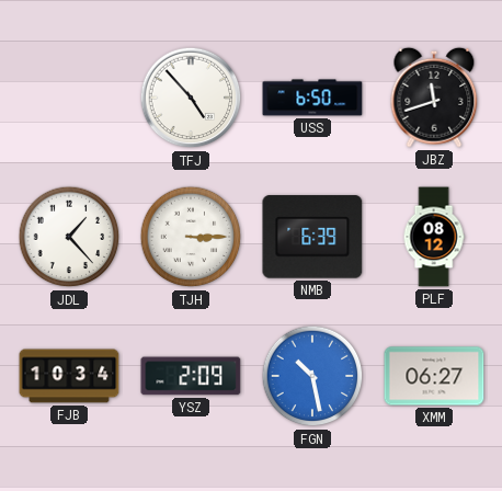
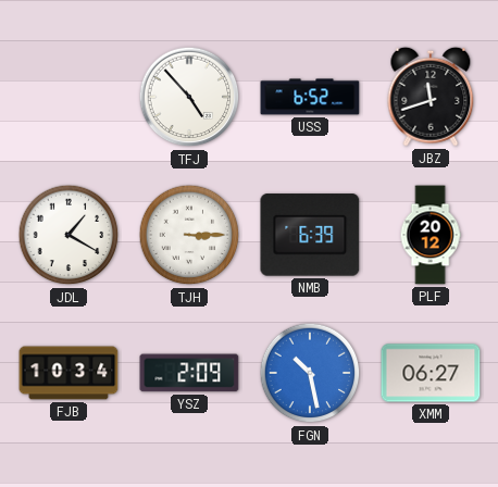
USS: 6:50 -> 6:52 (310, 97)
JDL: 1:23 -> 1:20 (69, 235)
PLF: 08:12 -> 20:12 (431, 235)
